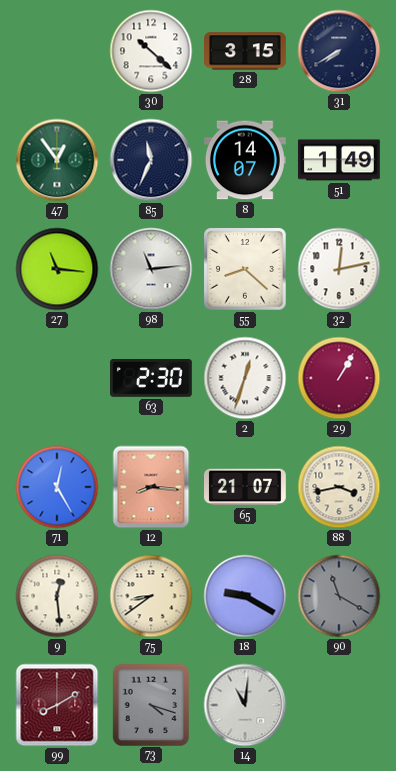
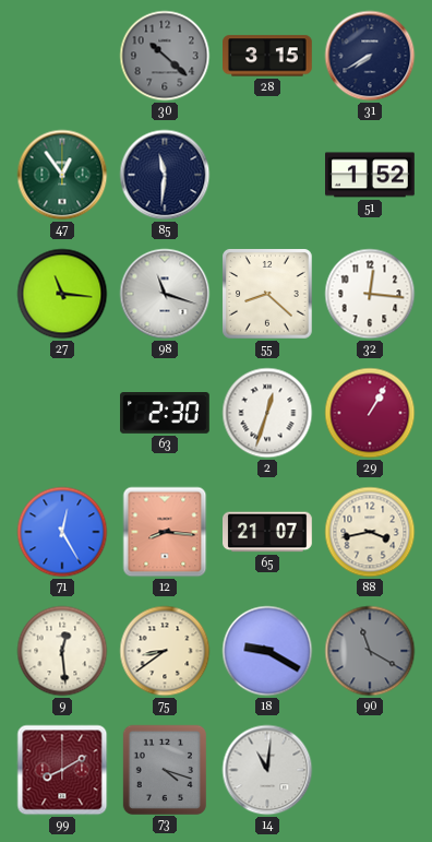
30 dial: white -> grey (165, 56)
85: 11:34 -> 11:31 (165, 175)
8: 14:07 -> none (246, 160)
51: 1:49 -> 1:52 (371, 175)
98: 11:14 -> 11:18 (165, 294)
32: 12:13 -> 12:16 (370, 294)
